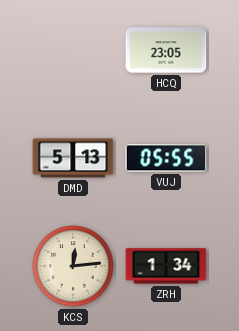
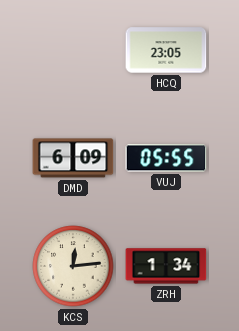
DMD: 5:13 -> 6:09 (73, 158)
